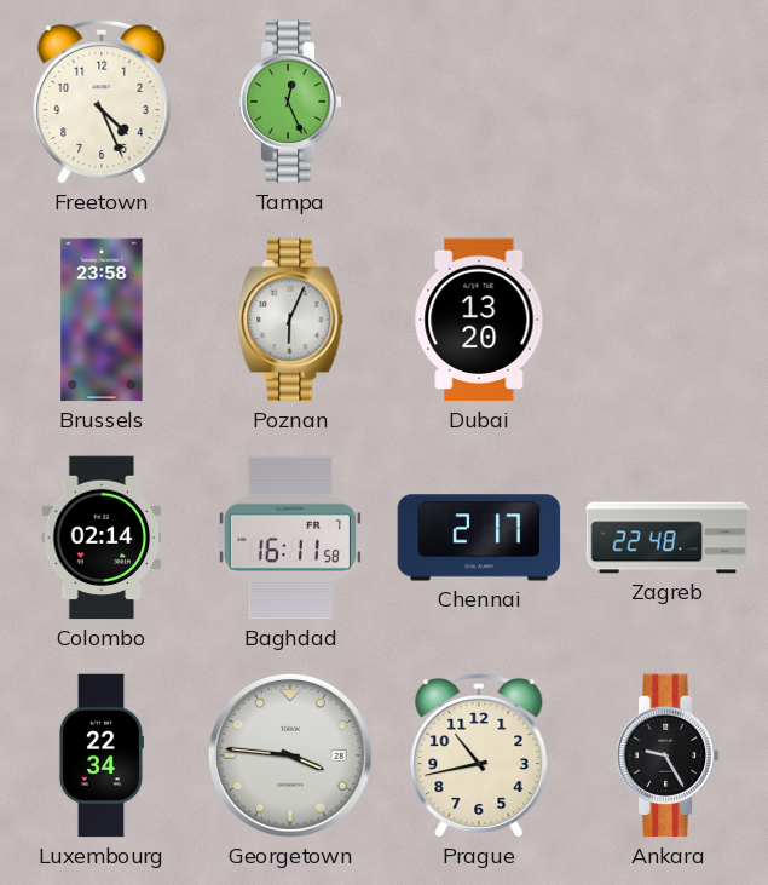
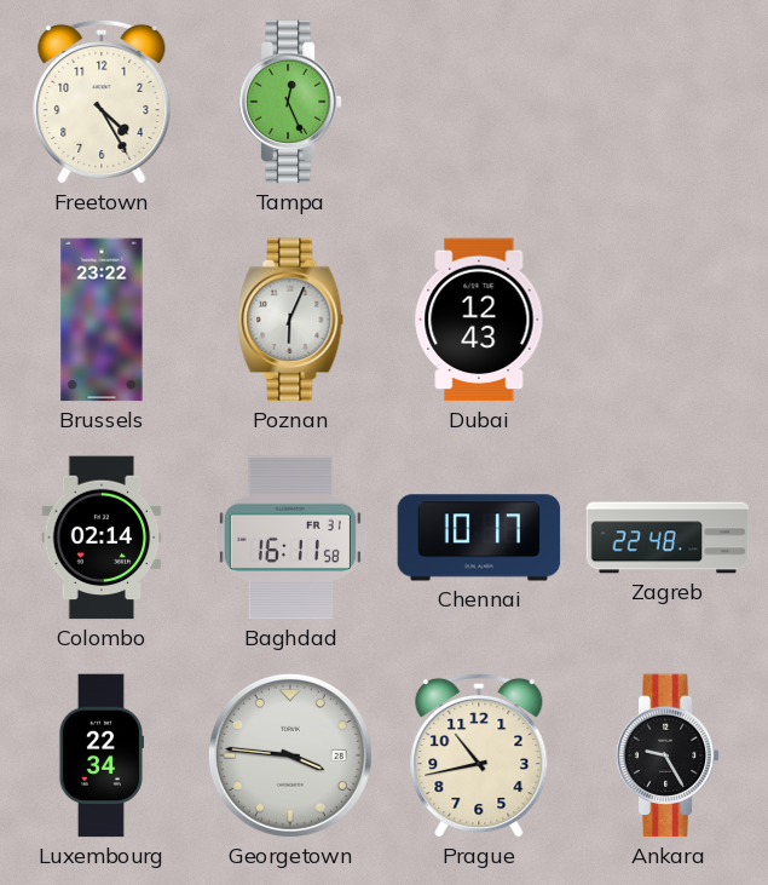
Freetown: 4:26 -> 4:25 (102, 102)
Brussels: 23:58 -> 23:22 (102, 320)
Dubai: 13:20 -> 12:43 (479, 320)
Baghdad date: FR 7 -> FR 31 (290, 538)
Chennai: 2:17 -> 10:17 (479, 538)
